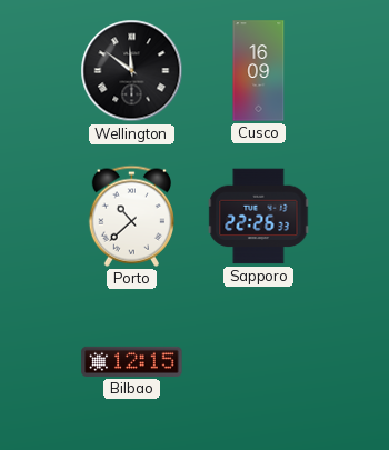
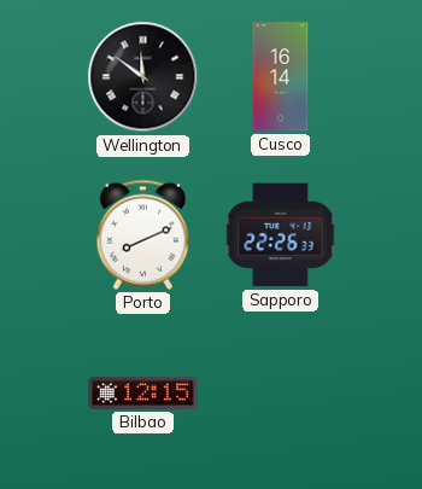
Cusco: 16:09 -> 16:14 (281, 77)
Porto: 10:38 -> 8:11 (142, 234)
